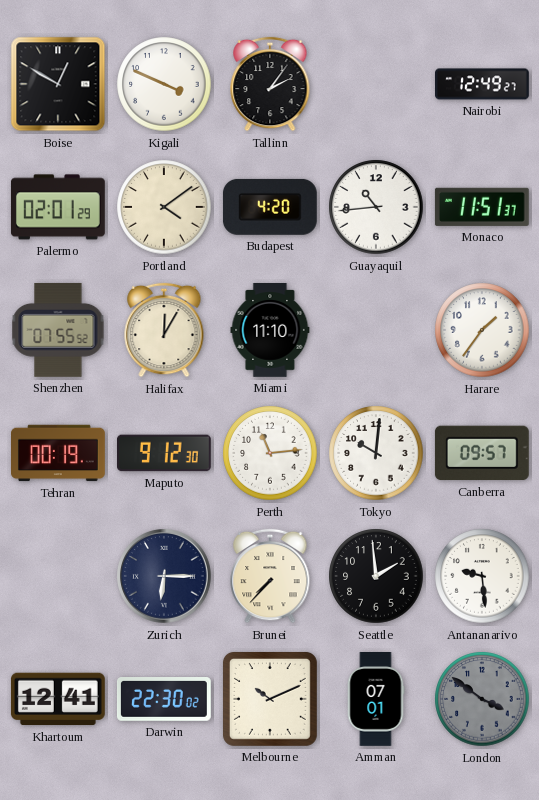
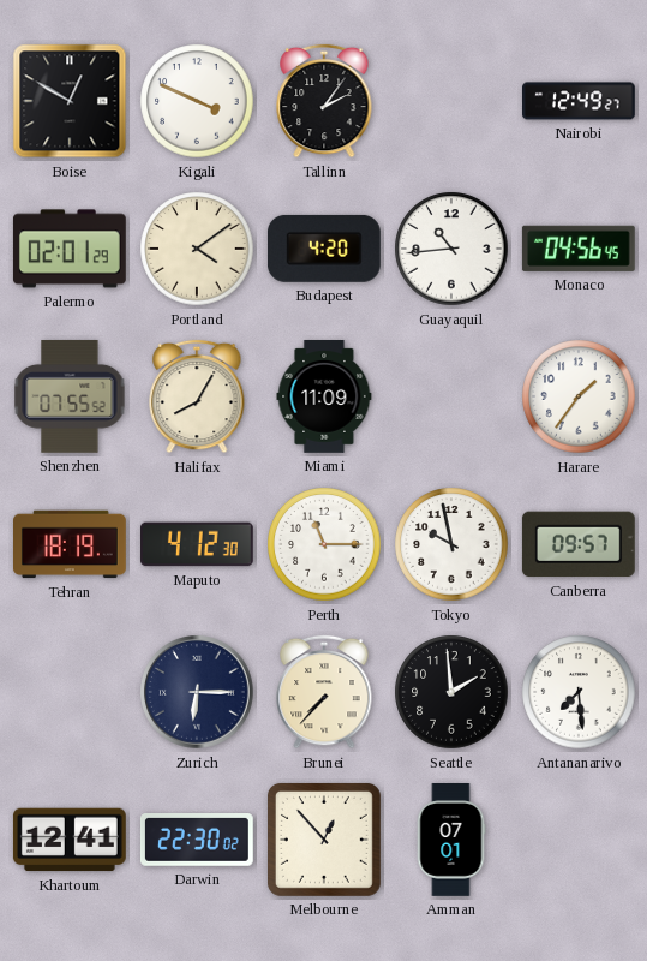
Monaco: 11:51 -> 04:56 (579, 249)
Halifax: 12:05 -> 8:05 (197, 396)
Miami: 11:10 -> 11:09 (324, 398)
Tehran: 00:19 -> 18:19 (71, 544)
Maputo: 9:12 -> 4:12 (198, 544)
Perth: 11:14 -> 11:15 (324, 544)
Tokyo: 10:01 -> 9:58 (451, 544)
Antananarivo: 9:29 -> 7:29 (579, 692)
Melbourne: 10:11 -> 12:53 (324, 840)
London: 3:51 -> none (482, 699)
